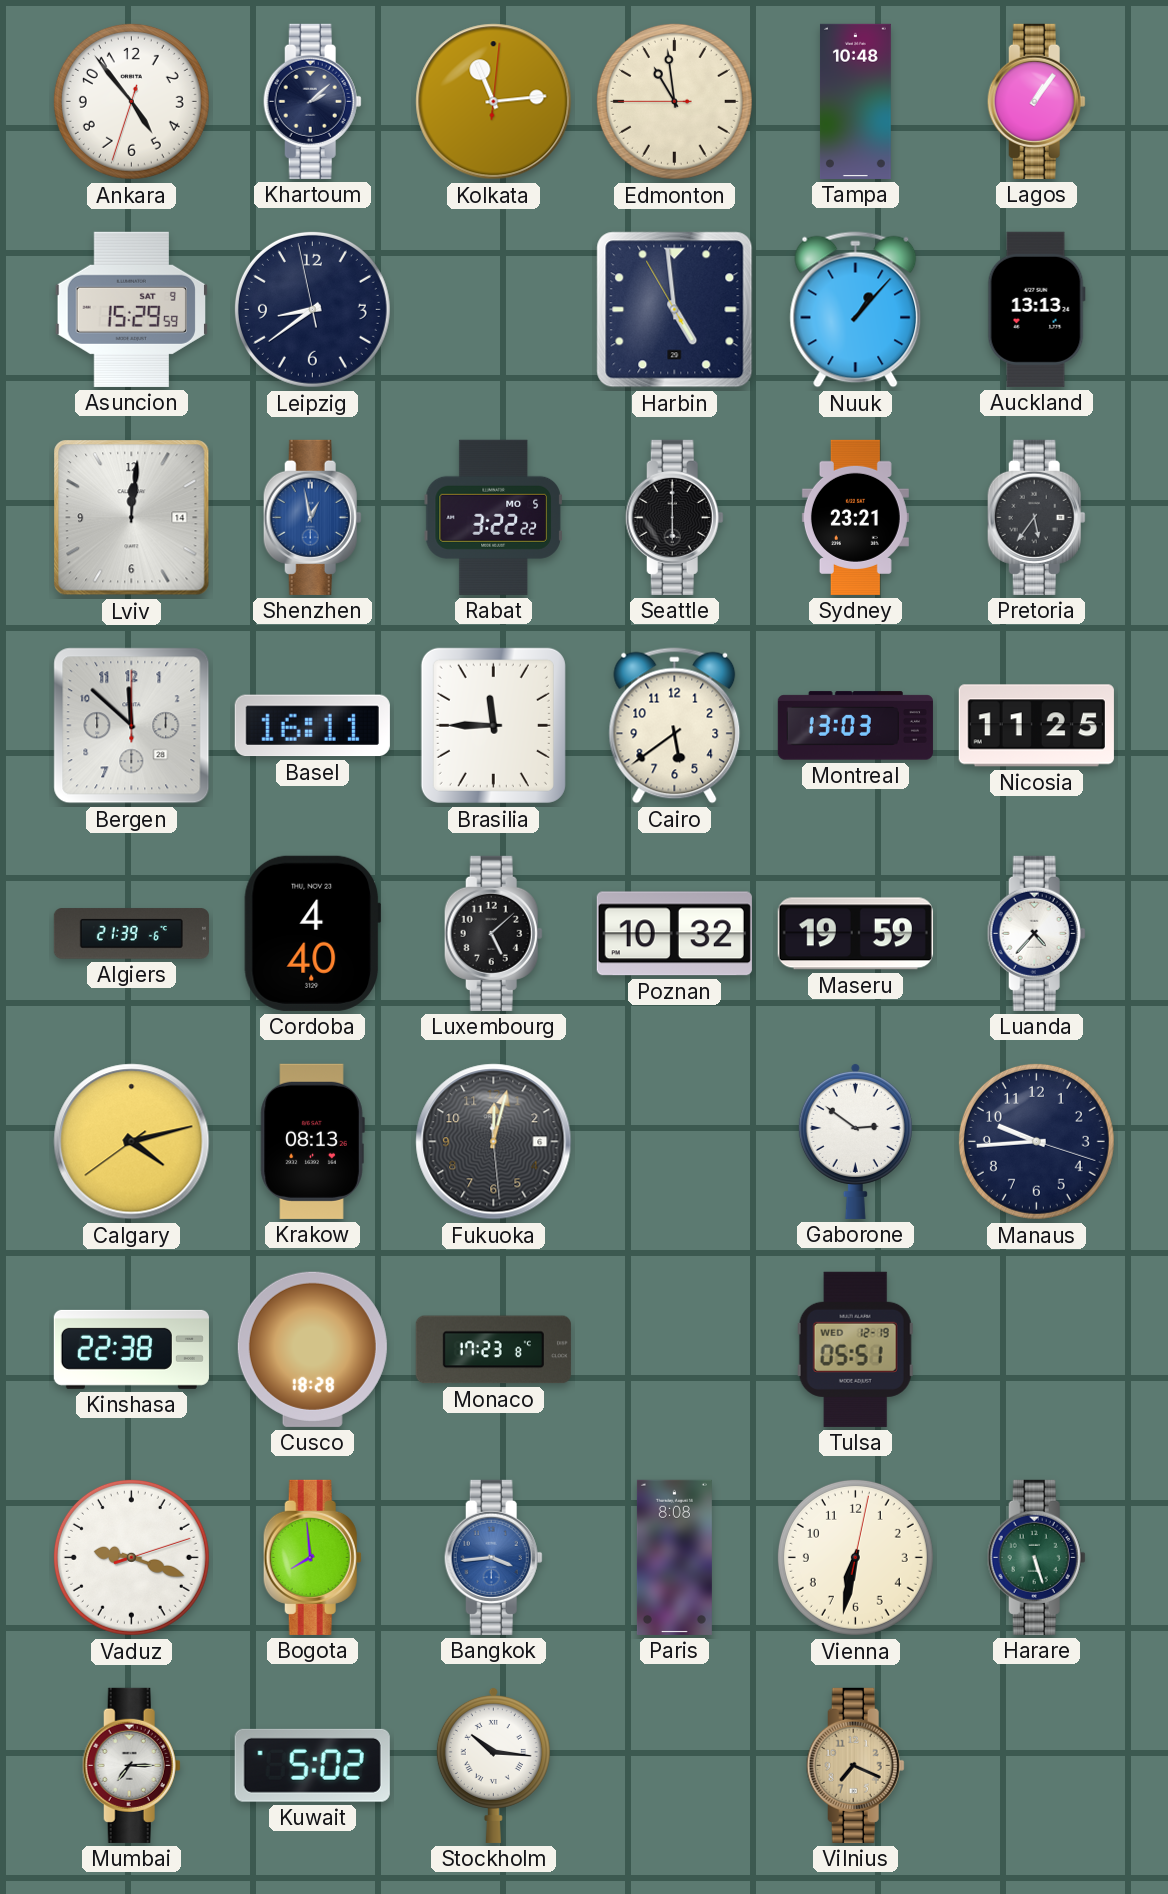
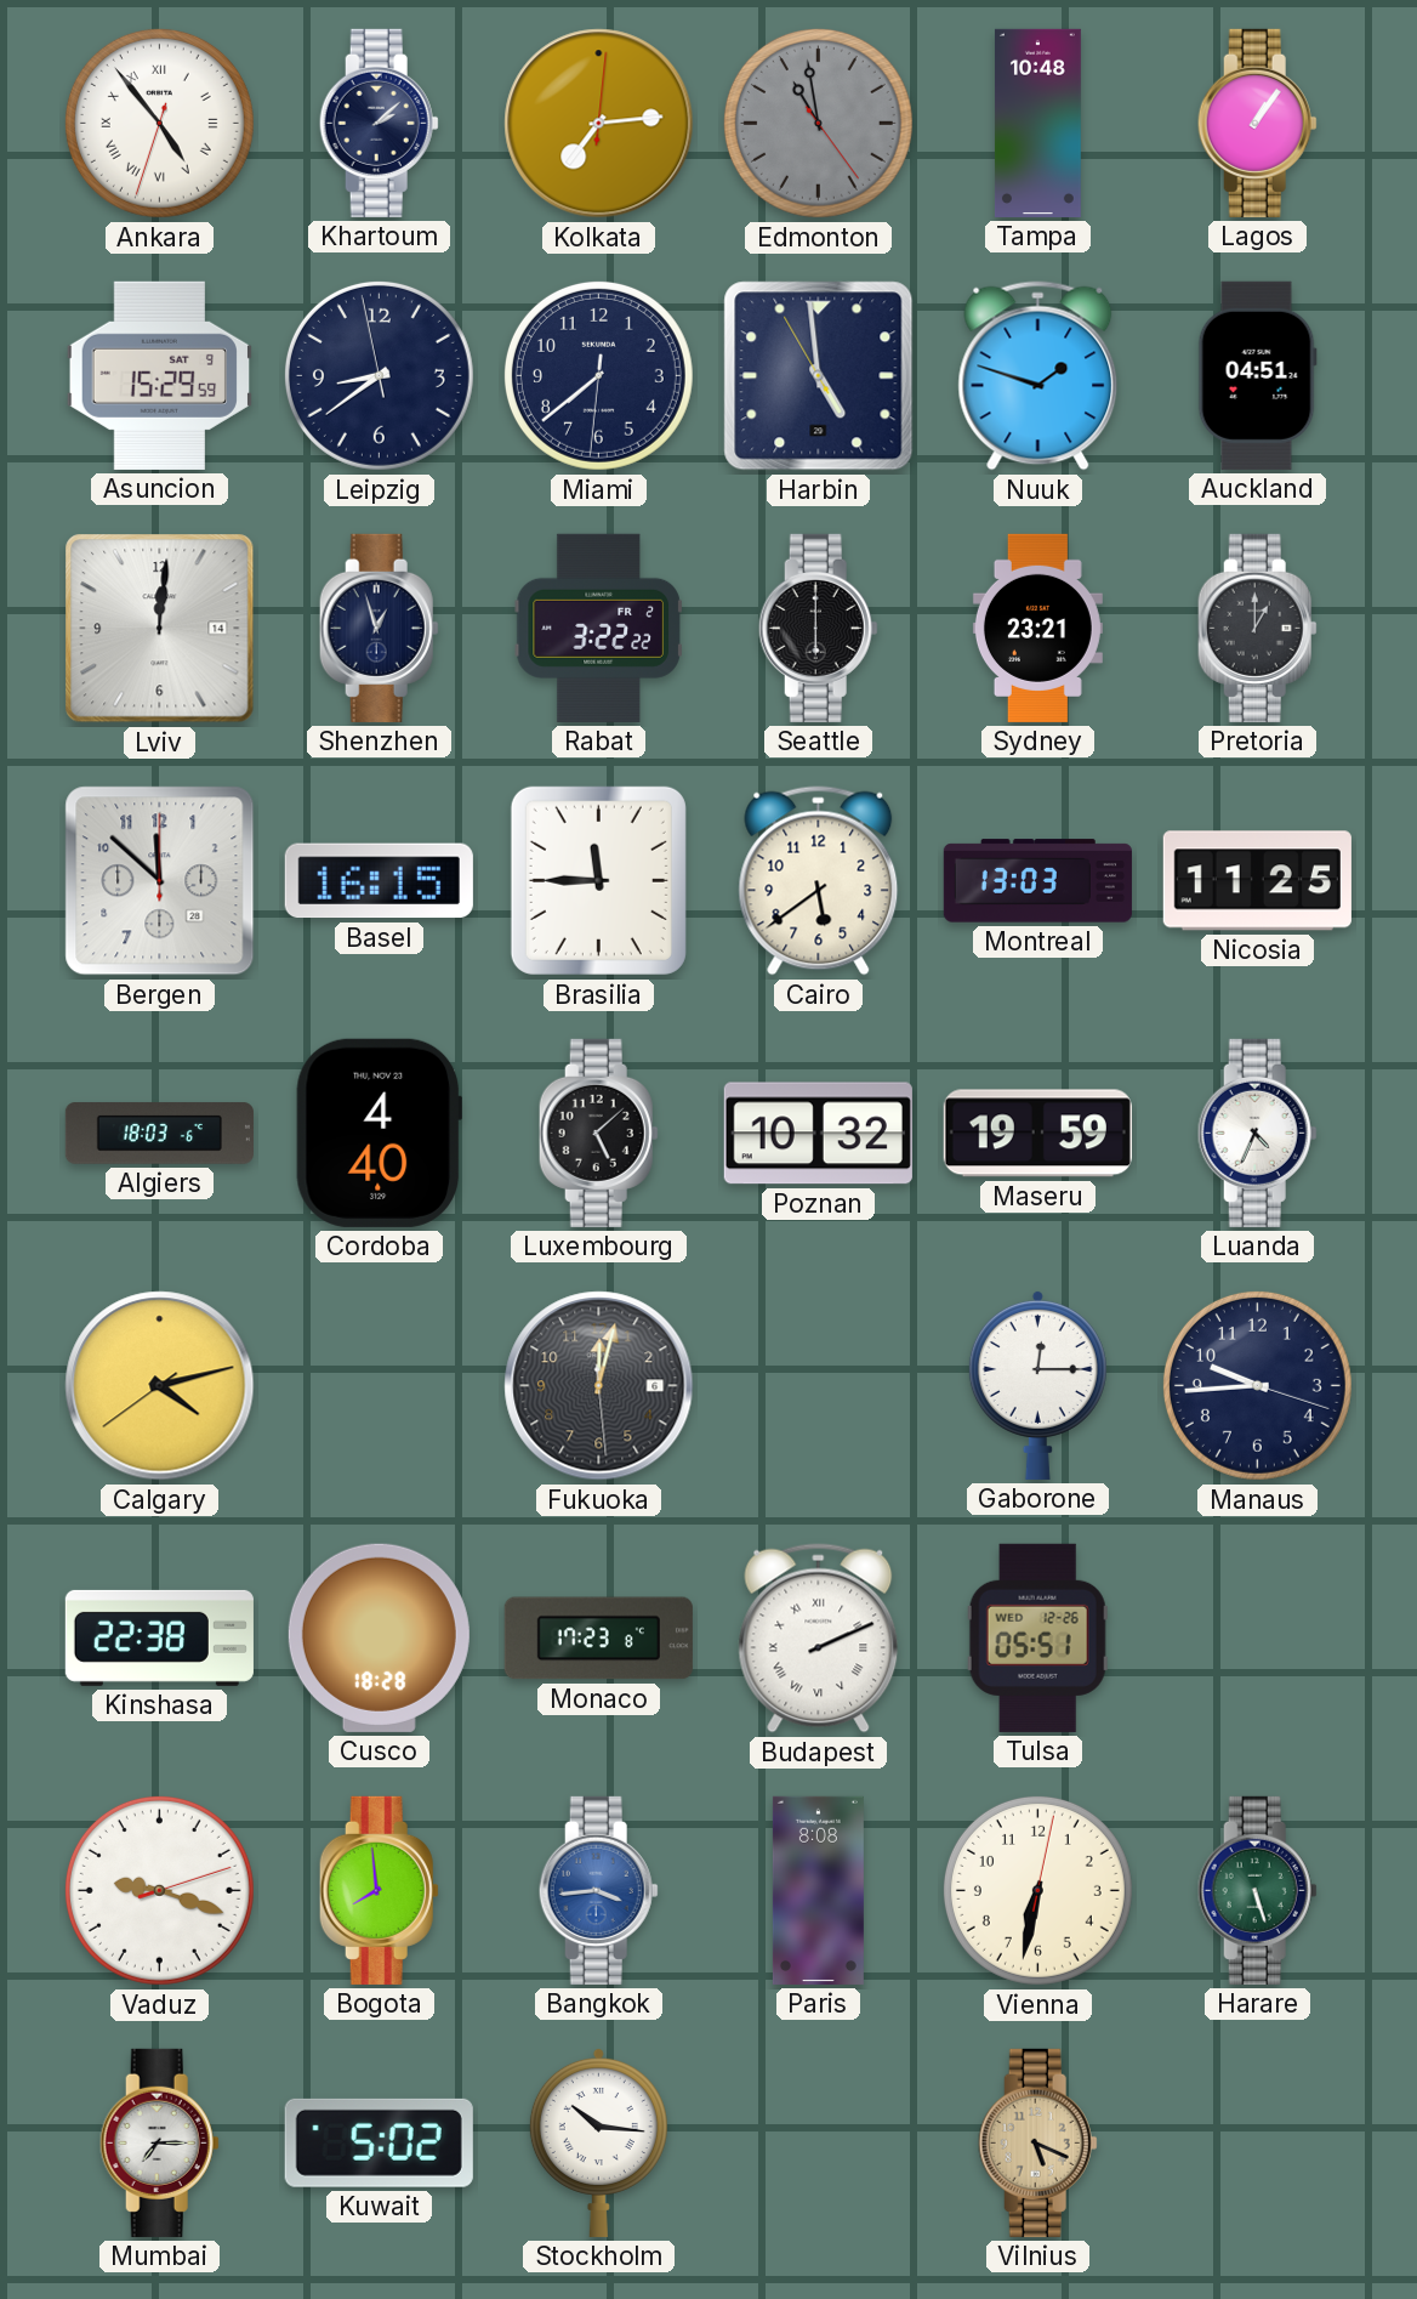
Ankara numerals: Arabic -> Roman (159, 123)
Kolkata: 11:14 -> 7:14 (599, 124)
Edmonton: 10:58:45 -> 10:58:24 (818, 123)
Edmonton dial: cream -> grey (818, 123)
Miami: none -> 7:38 (598, 375)
Nuuk: 1:07 -> 1:48 (1038, 376)
Auckland: 13:13 -> 04:51 (1257, 375)
Shenzhen: 12:58 -> 12:57 (379, 628)
Shenzhen dial: blue -> navy (379, 628)
Rabat date: MO 5 -> FR 2 (598, 628)
Pretoria: 5:36 -> 1:00 (1257, 628)
Basel: 16:11 -> 16:15 (379, 881)
Algiers: 21:39 -> 18:03 (159, 1134)
Luanda: 4:37 -> 4:34 (1257, 1133)
Krakow: 08:13 -> none (312, 1141)
Gaborone: 2:51 -> 12:15 (1037, 1385)
Budapest: none -> 2:11 (819, 1639)
Tulsa date: WED 12-19 -> WED 12-26 (1037, 1637)
Vilnius: 7:19 -> 5:19 (1037, 2142)
